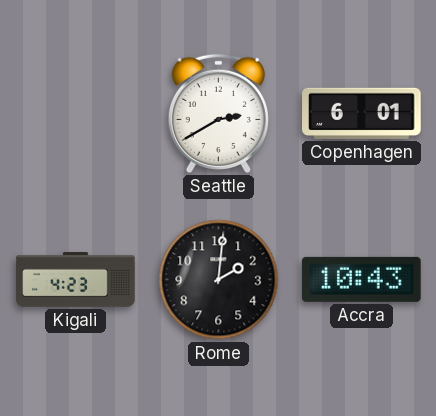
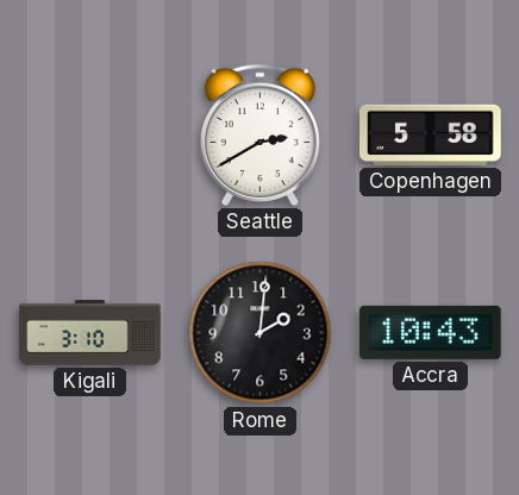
Copenhagen: 6:01 -> 5:58 (431, 134)
Kigali: 4:23 -> 3:10 (90, 333)
